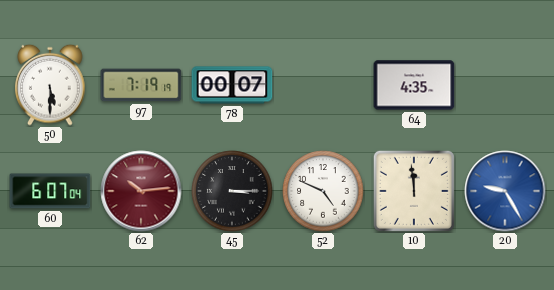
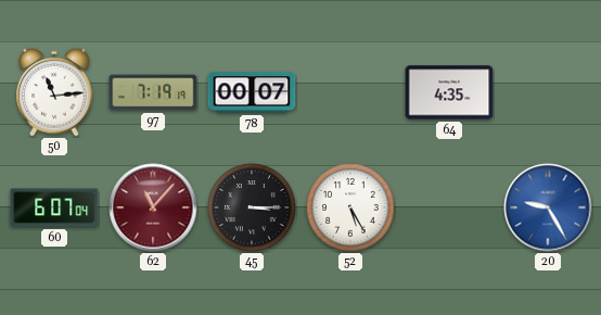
50: 5:30 -> 11:14 (54, 92)
62: 10:14 -> 11:07 (153, 207)
52: 4:49 -> 5:25 (350, 207)
10: 11:59 -> none (414, 191)
